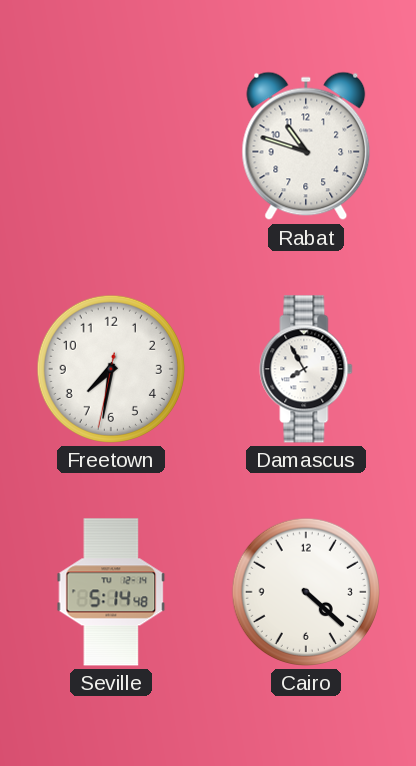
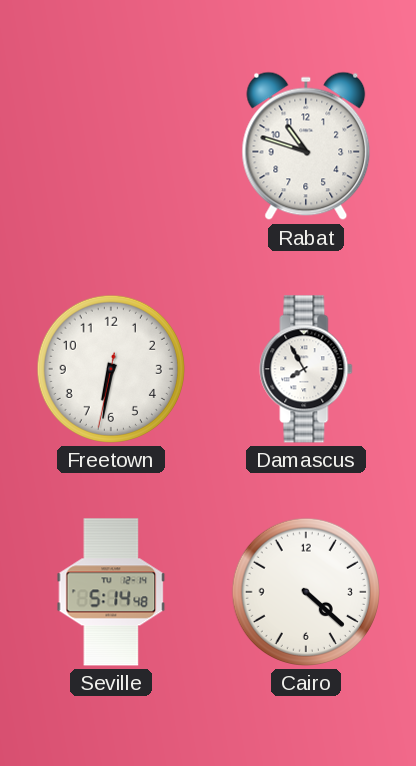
Freetown: 7:31 -> 6:31 (111, 369)
